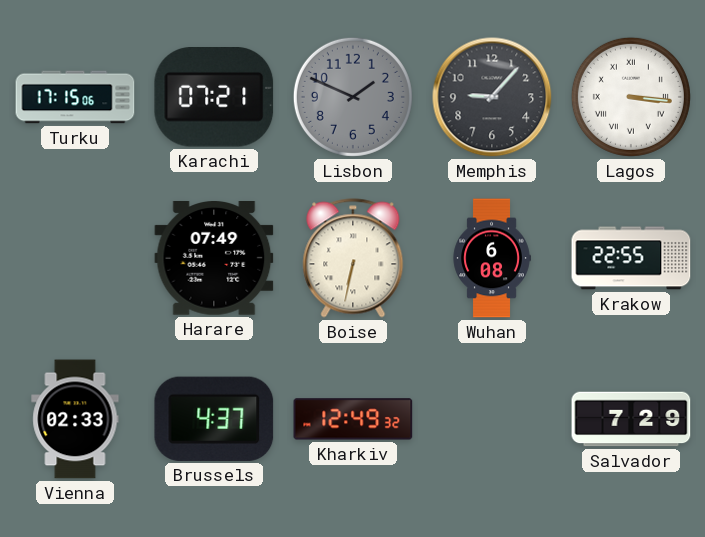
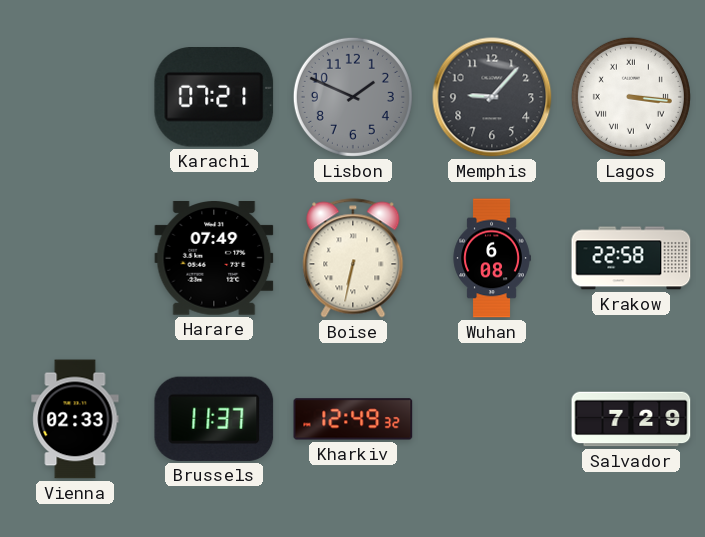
Turku: 17:15 -> none (75, 97)
Krakow: 22:55 -> 22:58 (631, 258)
Brussels: 4:37 -> 11:37 (214, 419)
